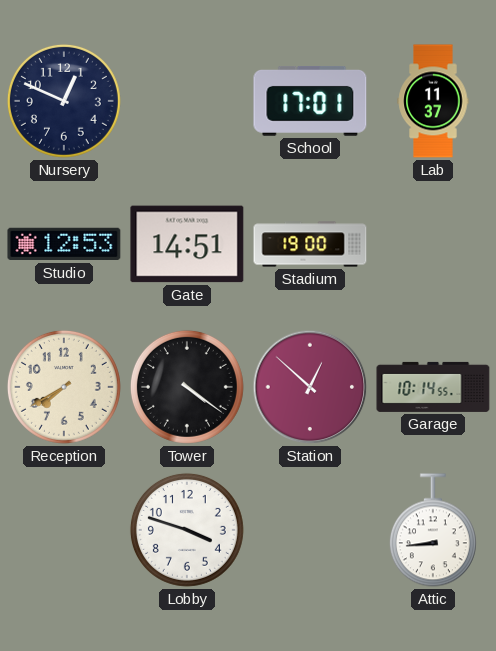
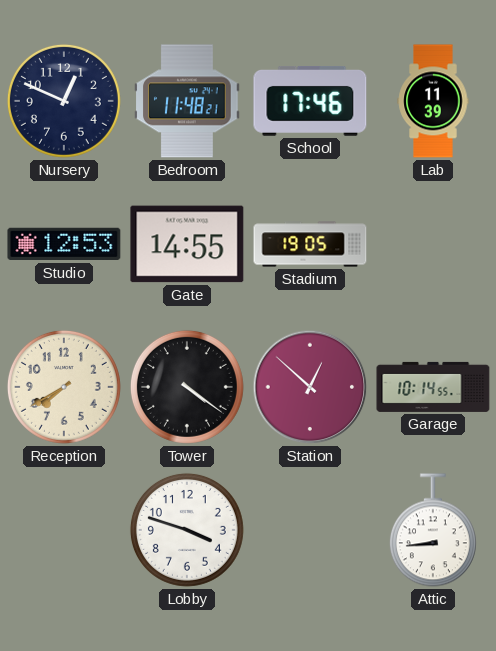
Bedroom: none -> 11:48 (187, 101)
School: 17:01 -> 17:46 (310, 102)
Lab: 11:37 -> 11:39 (433, 101)
Gate: 14:51 -> 14:55 (187, 244)
Stadium: 19:00 -> 19:05 (310, 244)
